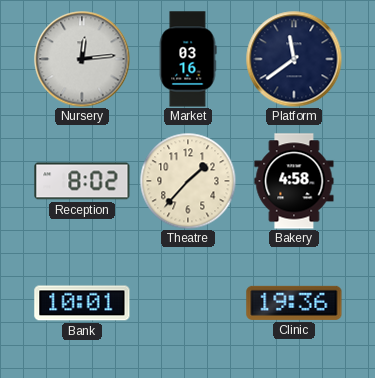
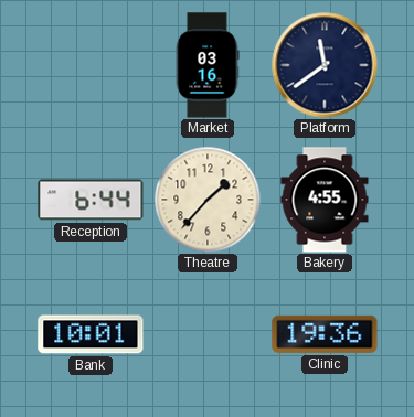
Nursery: 12:14 -> none (82, 59)
Reception: 8:02 -> 6:44 (91, 200)
Bakery: 4:58 -> 4:55 (325, 200)
